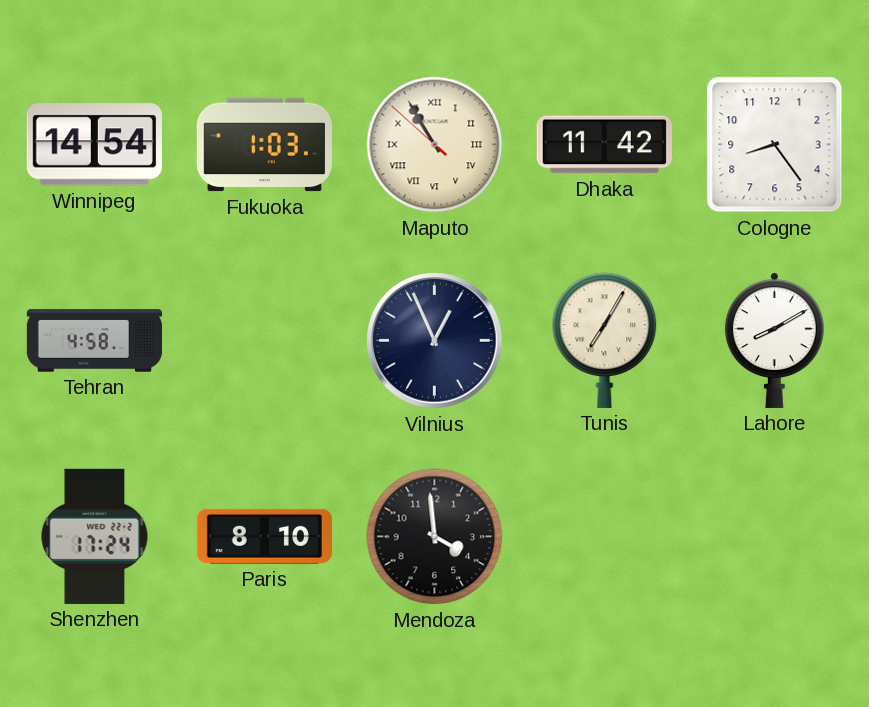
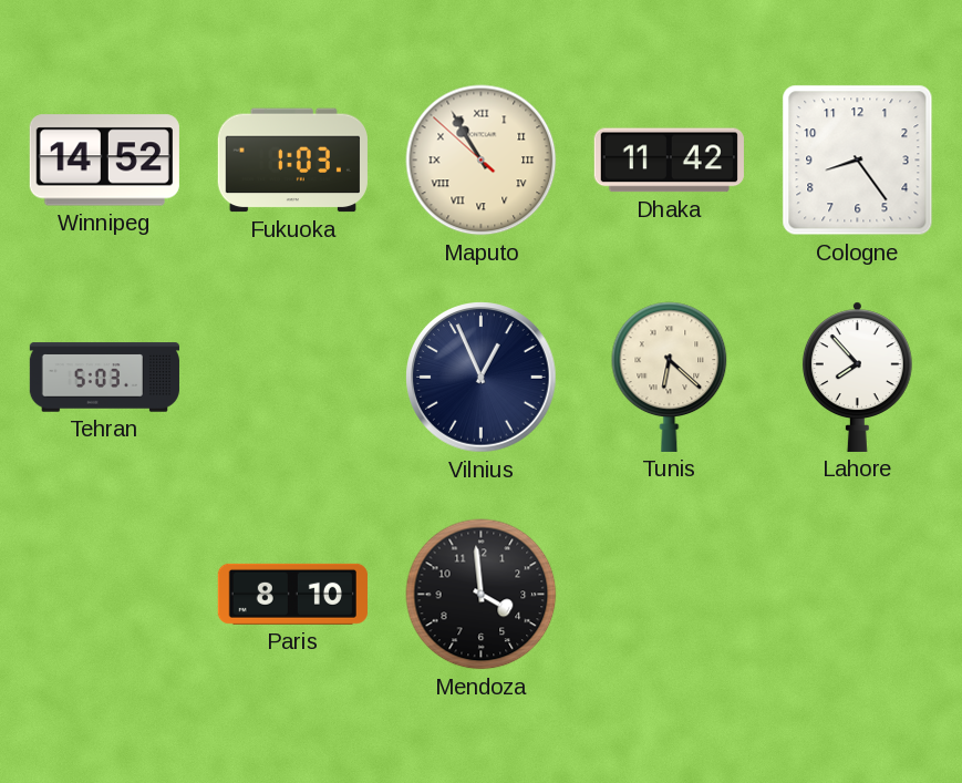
Winnipeg: 14:54 -> 14:52 (104, 161)
Tehran: 4:58 -> 5:03 (104, 378)
Tunis: 7:05 -> 6:22 (670, 377)
Lahore: 8:10 -> 7:53 (857, 377)
Shenzhen: 17:24 -> none (95, 536)
